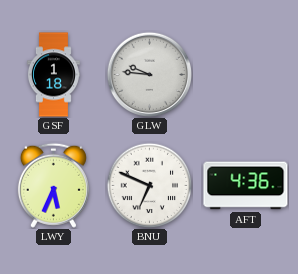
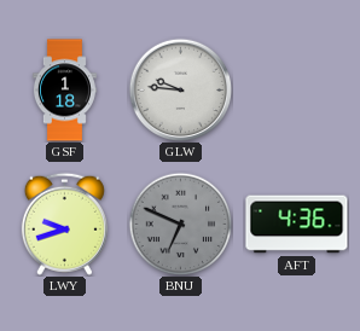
LWY: 5:34 -> 9:42 (64, 223)
BNU dial: white -> grey (180, 223)
